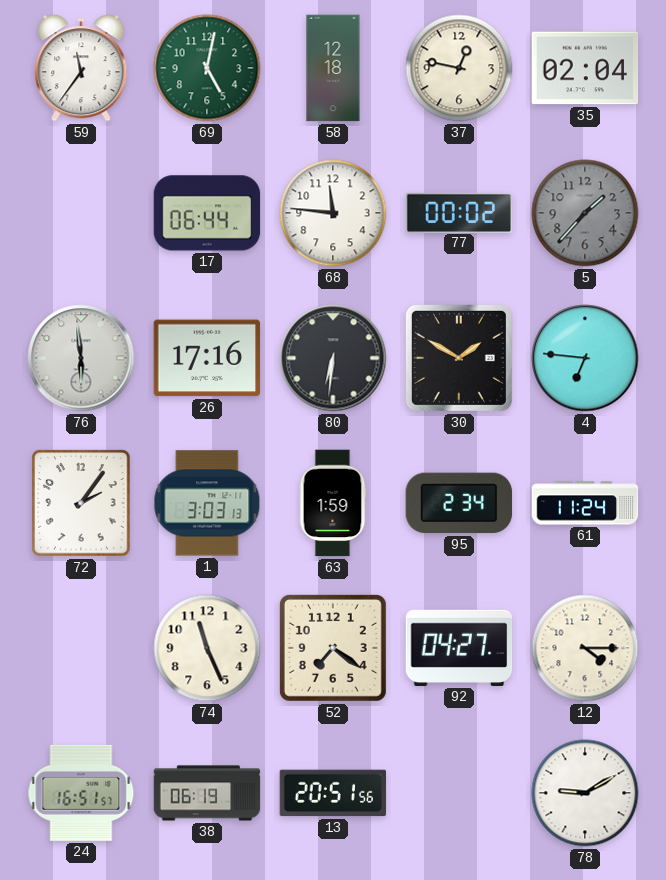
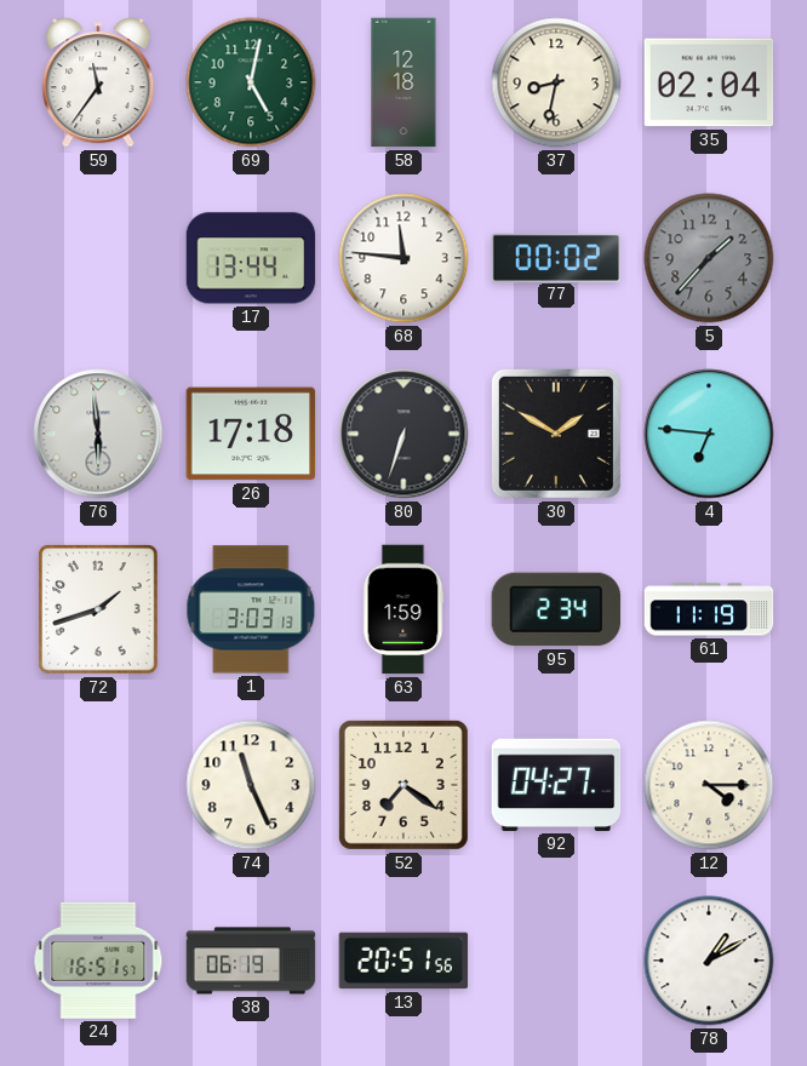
37: 12:47 -> 8:32 (556, 82)
17: 06:44 -> 13:44 (251, 258)
26: 17:16 -> 17:18 (251, 434)
80: 6:31 -> 6:33 (403, 434)
72: 2:06 -> 1:42 (98, 609)
61: 11:24 -> 11:19 (709, 609)
78: 9:10 -> 1:10 (709, 961)
